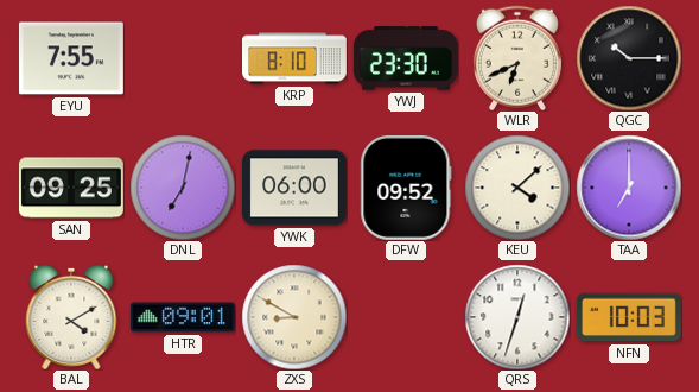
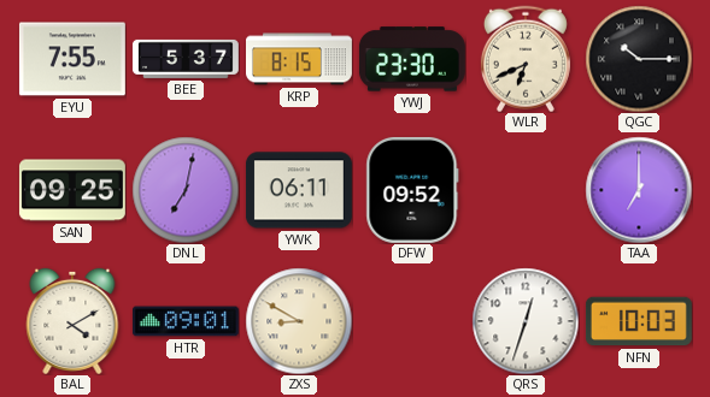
BEE: none -> 5:37 (186, 59)
KRP: 8:10 -> 8:15 (300, 59)
YWK: 06:00 -> 06:11 (299, 190)
KEU: 4:08 -> none (517, 188)
